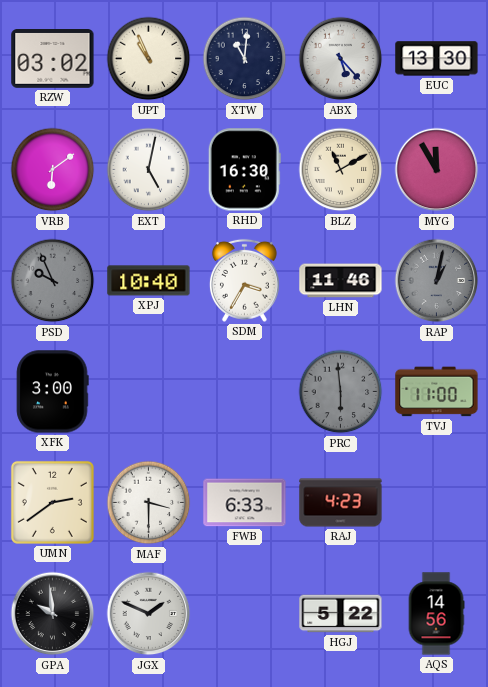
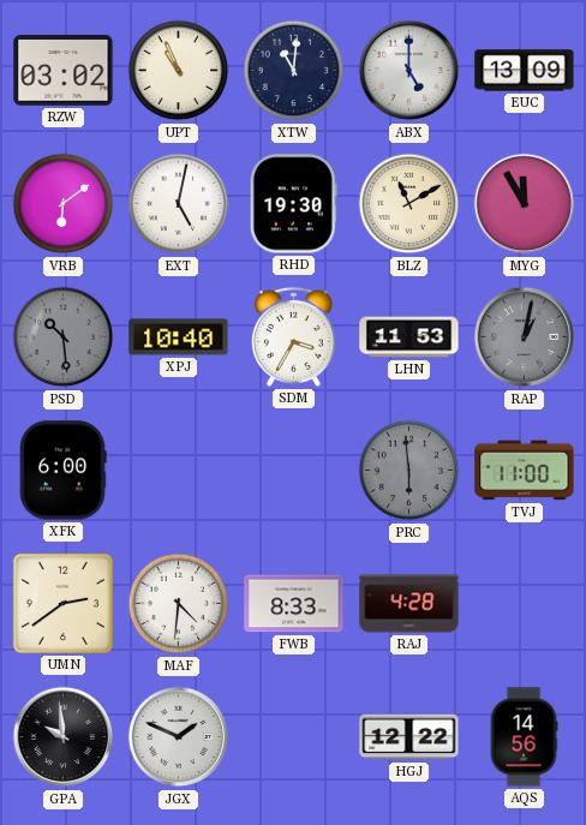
ABX: 5:23 -> 5:00 (409, 71)
EUC: 13:30 -> 13:09 (525, 71)
RHD: 16:30 -> 19:30 (293, 204)
PSD: 9:56 -> 10:29 (64, 337)
LHN: 11:46 -> 11:53 (409, 337)
XFK: 3:00 -> 6:00 (62, 471)
MAF: 3:30 -> 4:31 (179, 604)
FWB: 6:33 -> 8:33 (294, 604)
RAJ: 4:23 -> 4:28 (409, 604)
HGJ: 5:22 -> 12:22 (409, 737)
